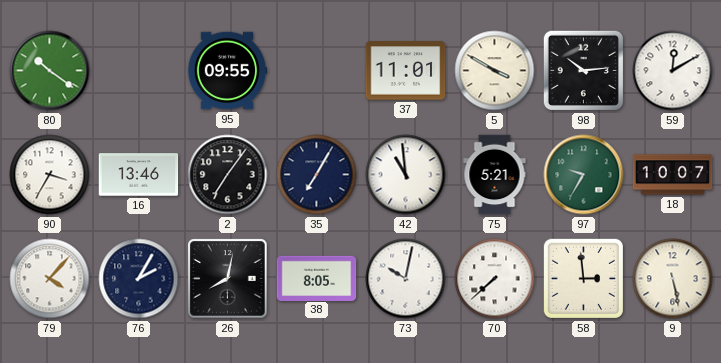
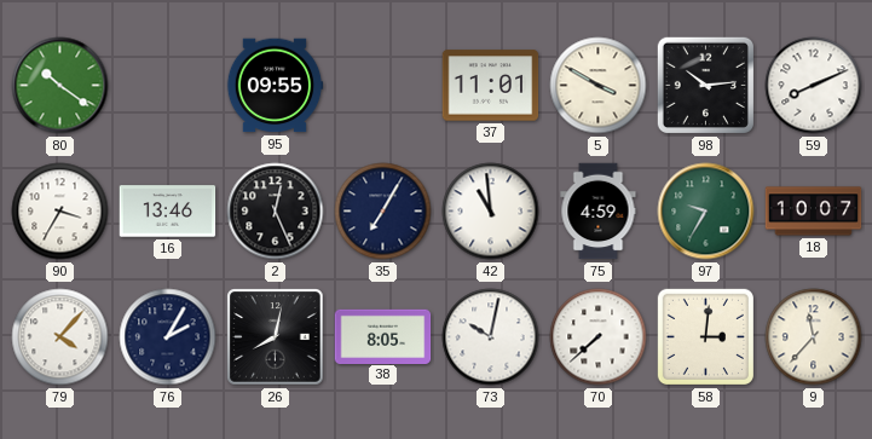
59: 12:10 -> 8:11 (814, 86)
2: 7:06 -> 12:26 (276, 212)
75: 5:21 -> 4:59 (599, 212)
58: 2:59 -> 3:01 (705, 336)
9: 5:28 -> 11:37 (814, 337)
